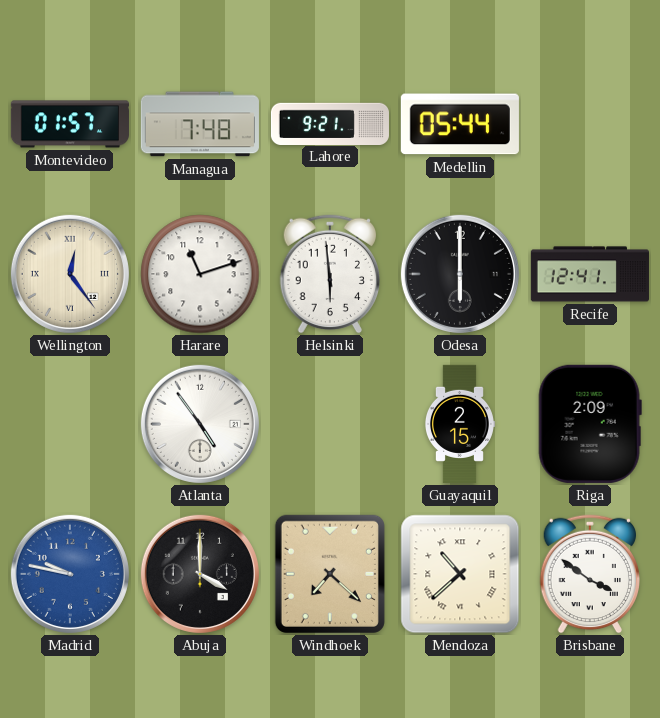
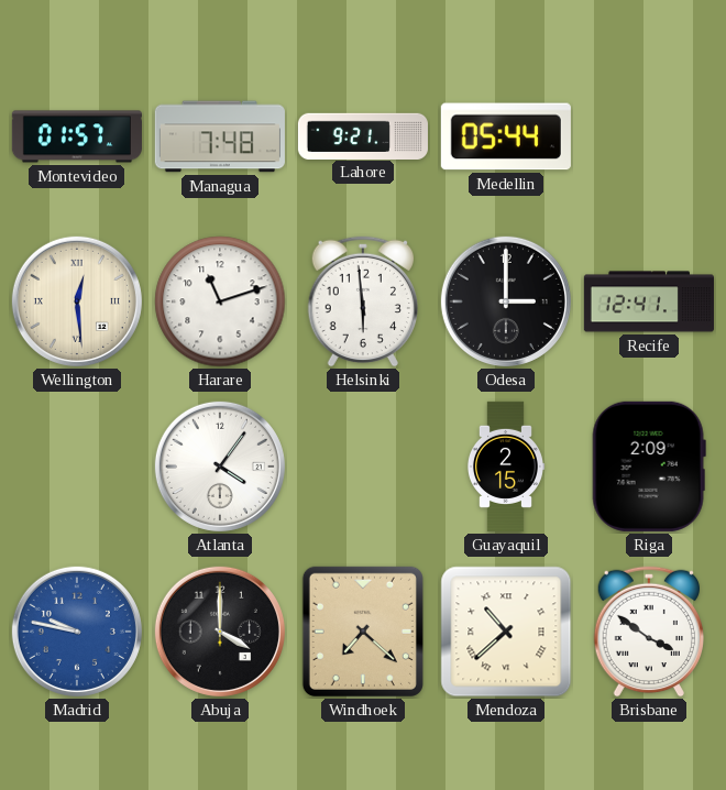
Wellington: 12:24 -> 12:29 (77, 301)
Odesa: 6:00 -> 3:00 (506, 301)
Atlanta: 4:54 -> 4:06 (220, 467)
